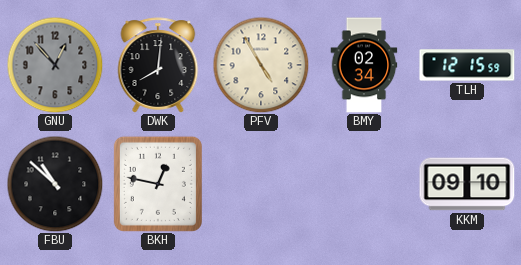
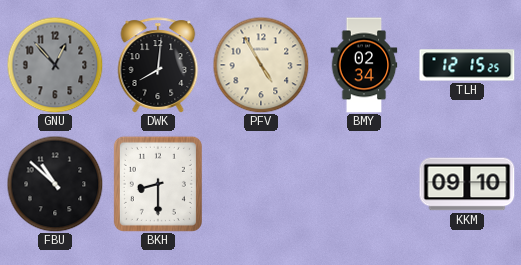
TLH: 12:15:59 -> 12:15:25 (467, 65)
BKH: 12:47 -> 8:30 (158, 184)
